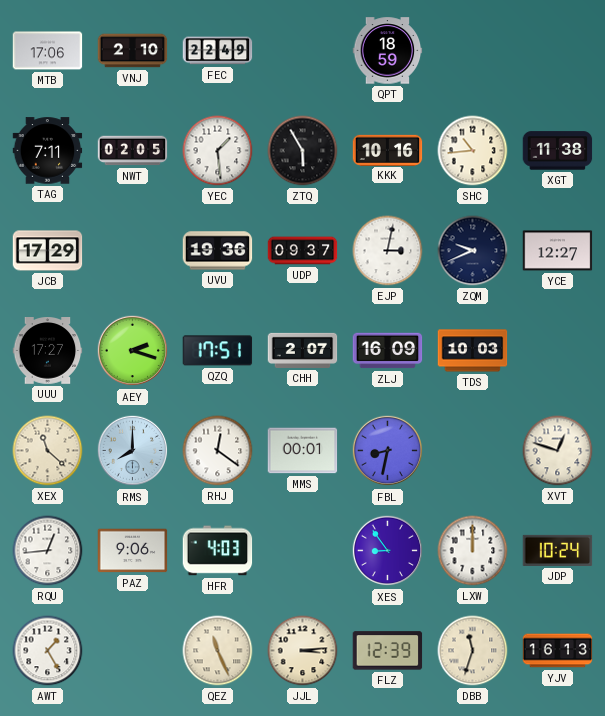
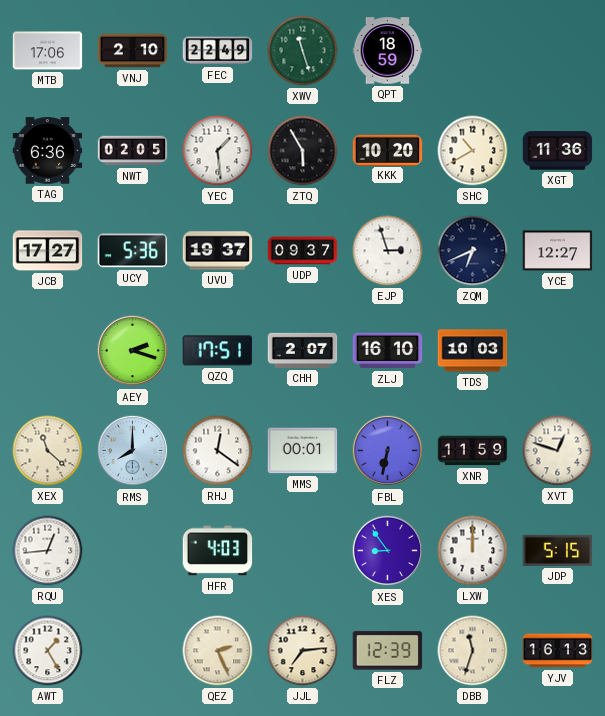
XWV: none -> 11:27 (303, 51)
TAG: 7:11 -> 6:36 (48, 151)
KKK: 10:16 -> 10:20 (388, 150)
SHC: 10:44 -> 10:40 (473, 151)
XGT: 11:38 -> 11:36 (558, 151)
JCB: 17:29 -> 17:27 (48, 251)
UCY: none -> 5:36 (133, 251)
UVU: 19:36 -> 19:37 (218, 251)
EJP: 3:02 -> 2:57 (388, 251)
ZQM: 9:41 -> 6:41 (473, 251)
UUU: 17:27 -> none (48, 351)
ZLJ: 16:09 -> 16:10 (388, 351)
FBL: 8:32 -> 6:32 (388, 451)
XNR: none -> 11:59 (473, 451)
PAZ: 9:06 -> none (133, 551)
JDP: 10:24 -> 5:15 (558, 550)
QEZ: 11:26 -> 2:26 (218, 651)
JJL: 3:14 -> 7:14 (303, 651)
